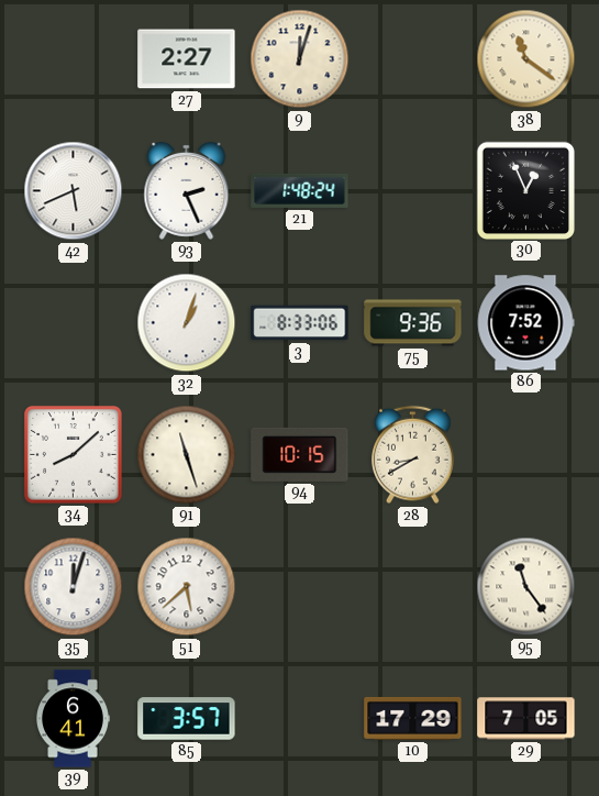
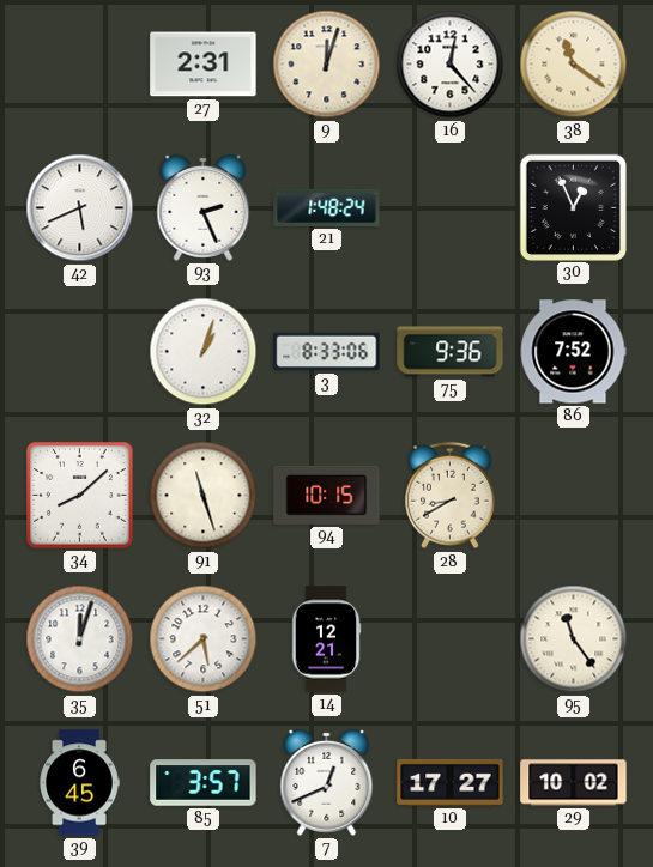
27: 2:27 -> 2:31 (204, 65)
16: none -> 12:23 (451, 65)
14: none -> 12:21 (326, 639)
39: 6:41 -> 6:45 (80, 783)
7: none -> 12:41 (327, 782)
10: 17:29 -> 17:27 (451, 782)
29: 7:05 -> 10:02 (574, 783)
